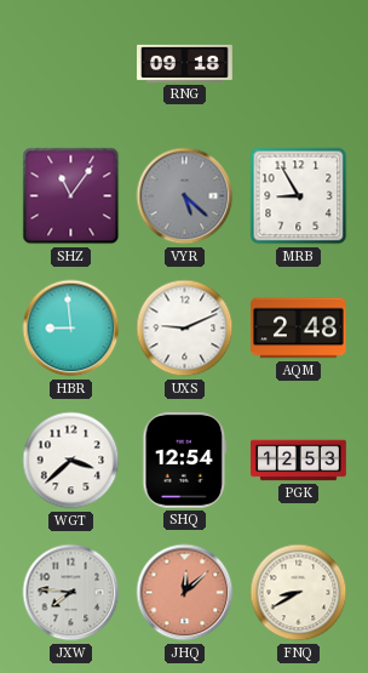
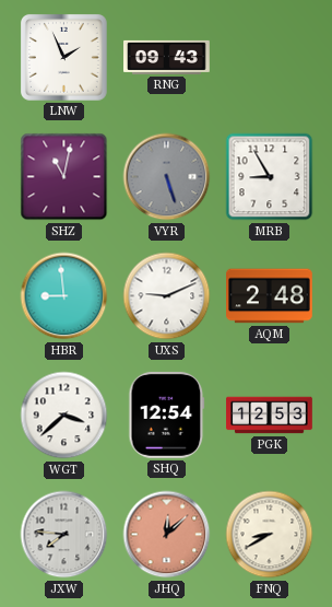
LNW: none -> 1:56 (63, 57)
RNG: 09:18 -> 09:43 (167, 57)
SHZ: 11:06 -> 11:02 (64, 177)
VYR: 5:22 -> 5:27 (167, 177)
